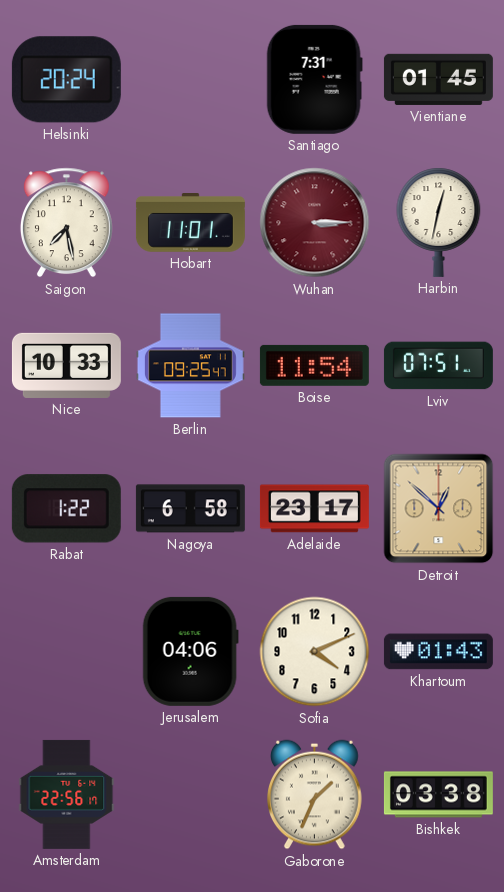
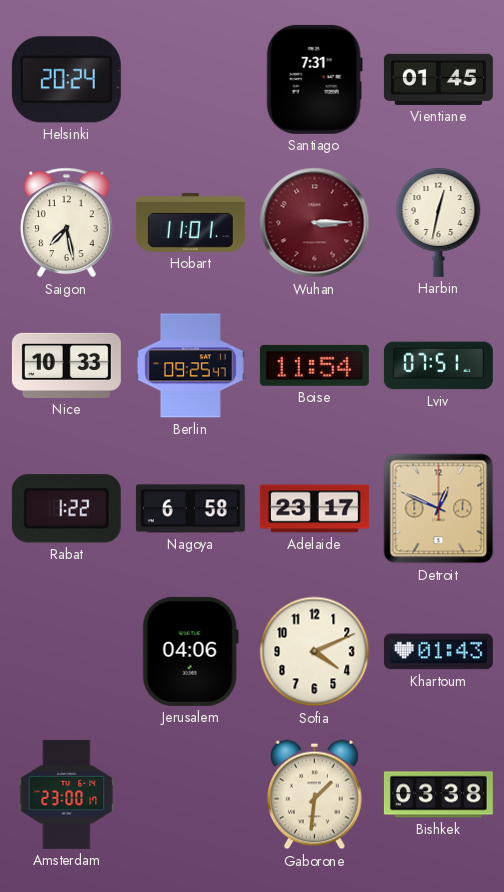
Detroit: 12:52 -> 12:49 (439, 509)
Amsterdam: 22:56 -> 23:00 (67, 794)
Gaborone: 1:34 -> 1:31 (315, 795)
